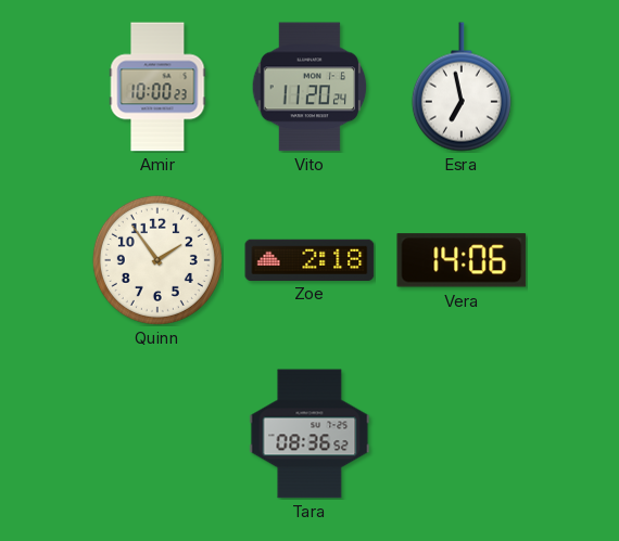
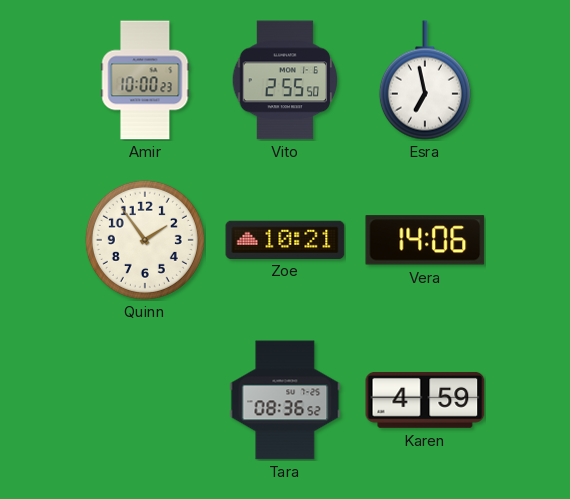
Vito: 11:20 -> 2:55 (285, 80)
Zoe: 2:18 -> 10:21 (285, 239)
Karen: none -> 4:59 (425, 400)
